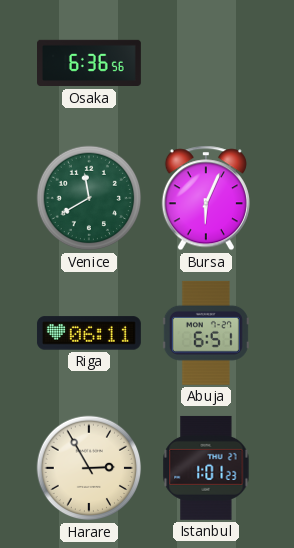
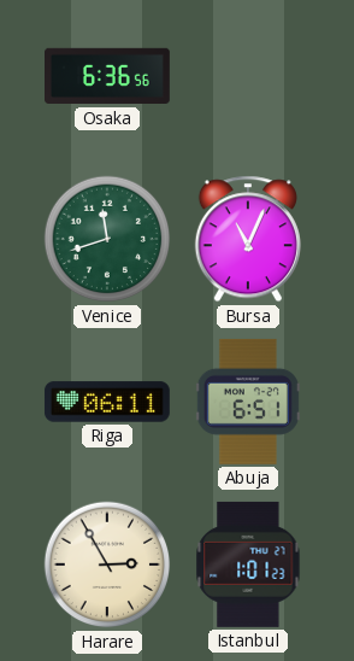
Venice: 11:40 -> 11:42 (107, 239)
Bursa: 6:04 -> 11:04 (248, 239)
